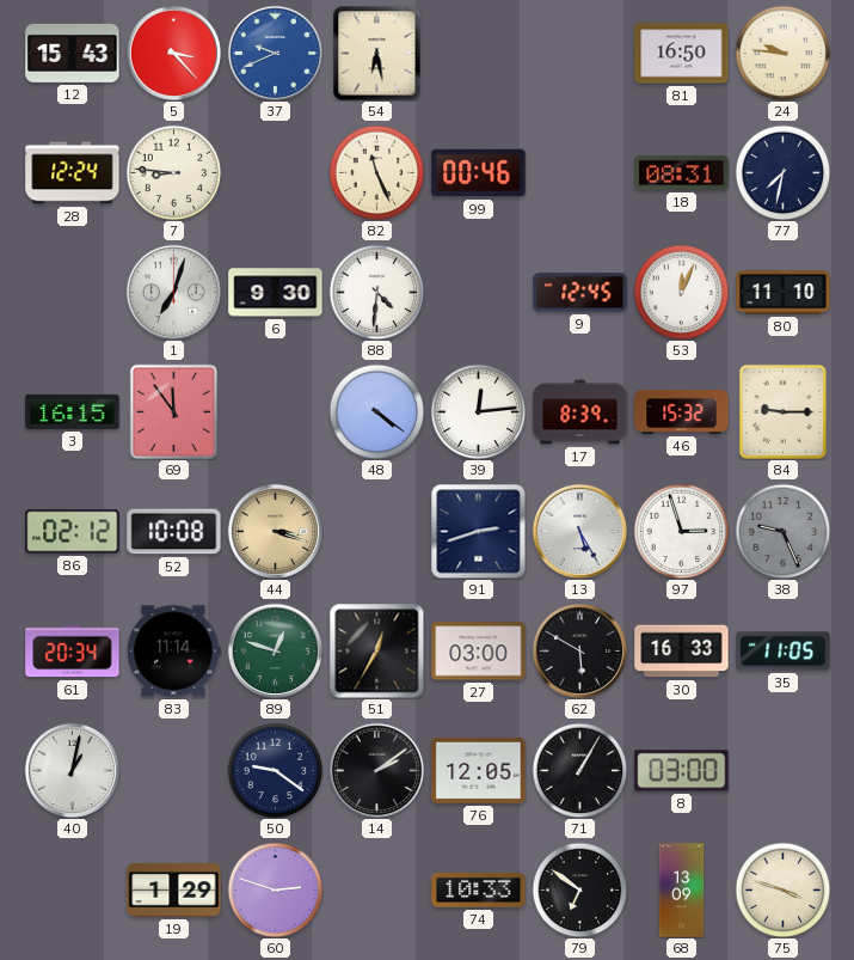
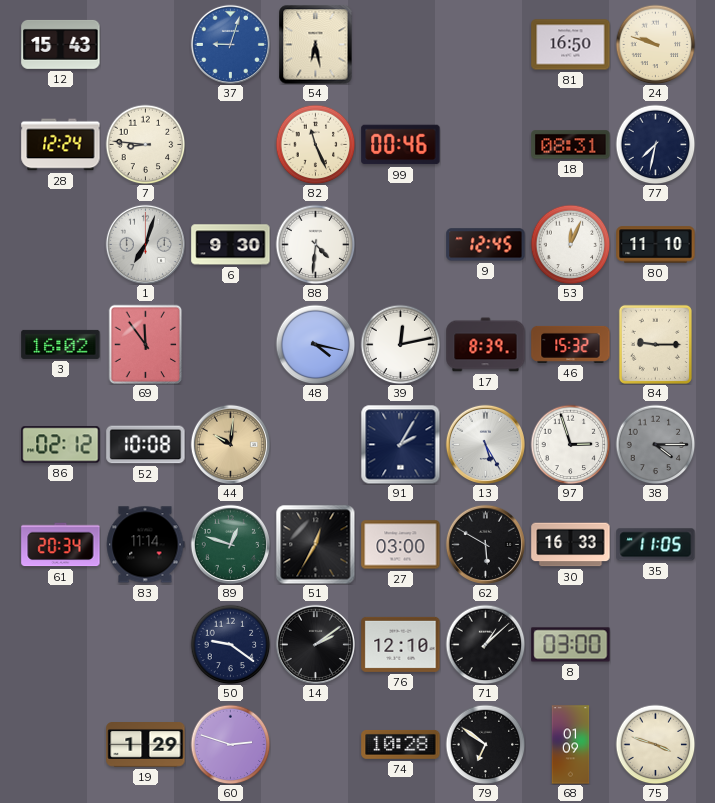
5: 3:23 -> none (173, 53)
37: 9:41 -> 9:03 (230, 44)
24: 9:46 -> 9:48 (655, 44)
3: 16:15 -> 16:02 (61, 344)
48: 4:21 -> 4:17 (315, 344)
39: 12:14 -> 12:13 (400, 344)
44: 3:18 -> 10:01 (230, 444)
91: 2:42 -> 2:05 (400, 444)
38: 9:26 -> 4:15 (655, 444)
40: 1:02 -> none (72, 770)
76: 12:05 -> 12:10 (401, 644)
71: 1:05 -> 1:08 (485, 644)
74: 10:33 -> 10:28 (401, 744)
68: 13:09 -> 01:09 (571, 745)
